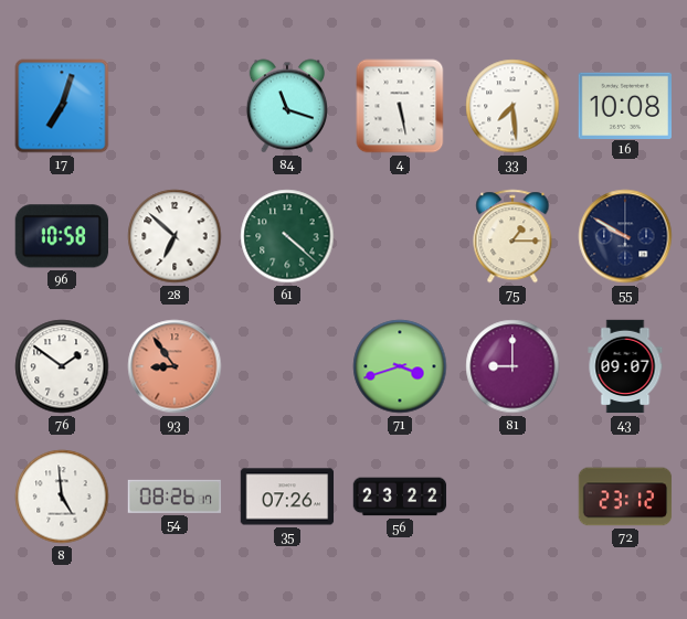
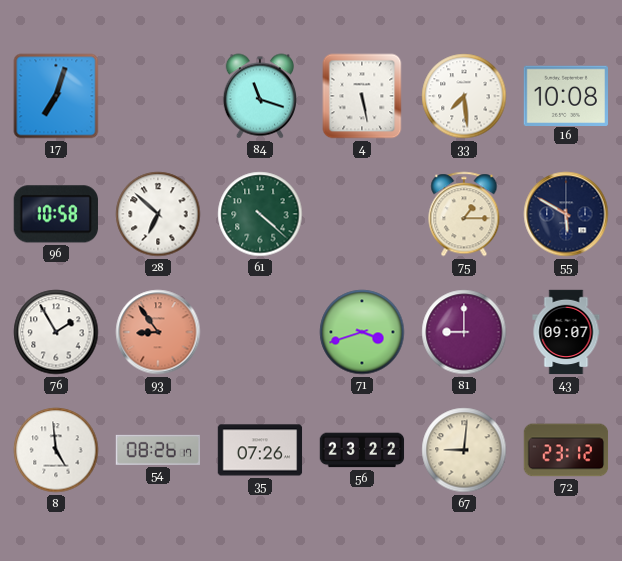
55: 9:50 -> 5:50 (566, 214)
76: 1:51 -> 1:55 (56, 332)
67: none -> 9:01 (464, 450)
